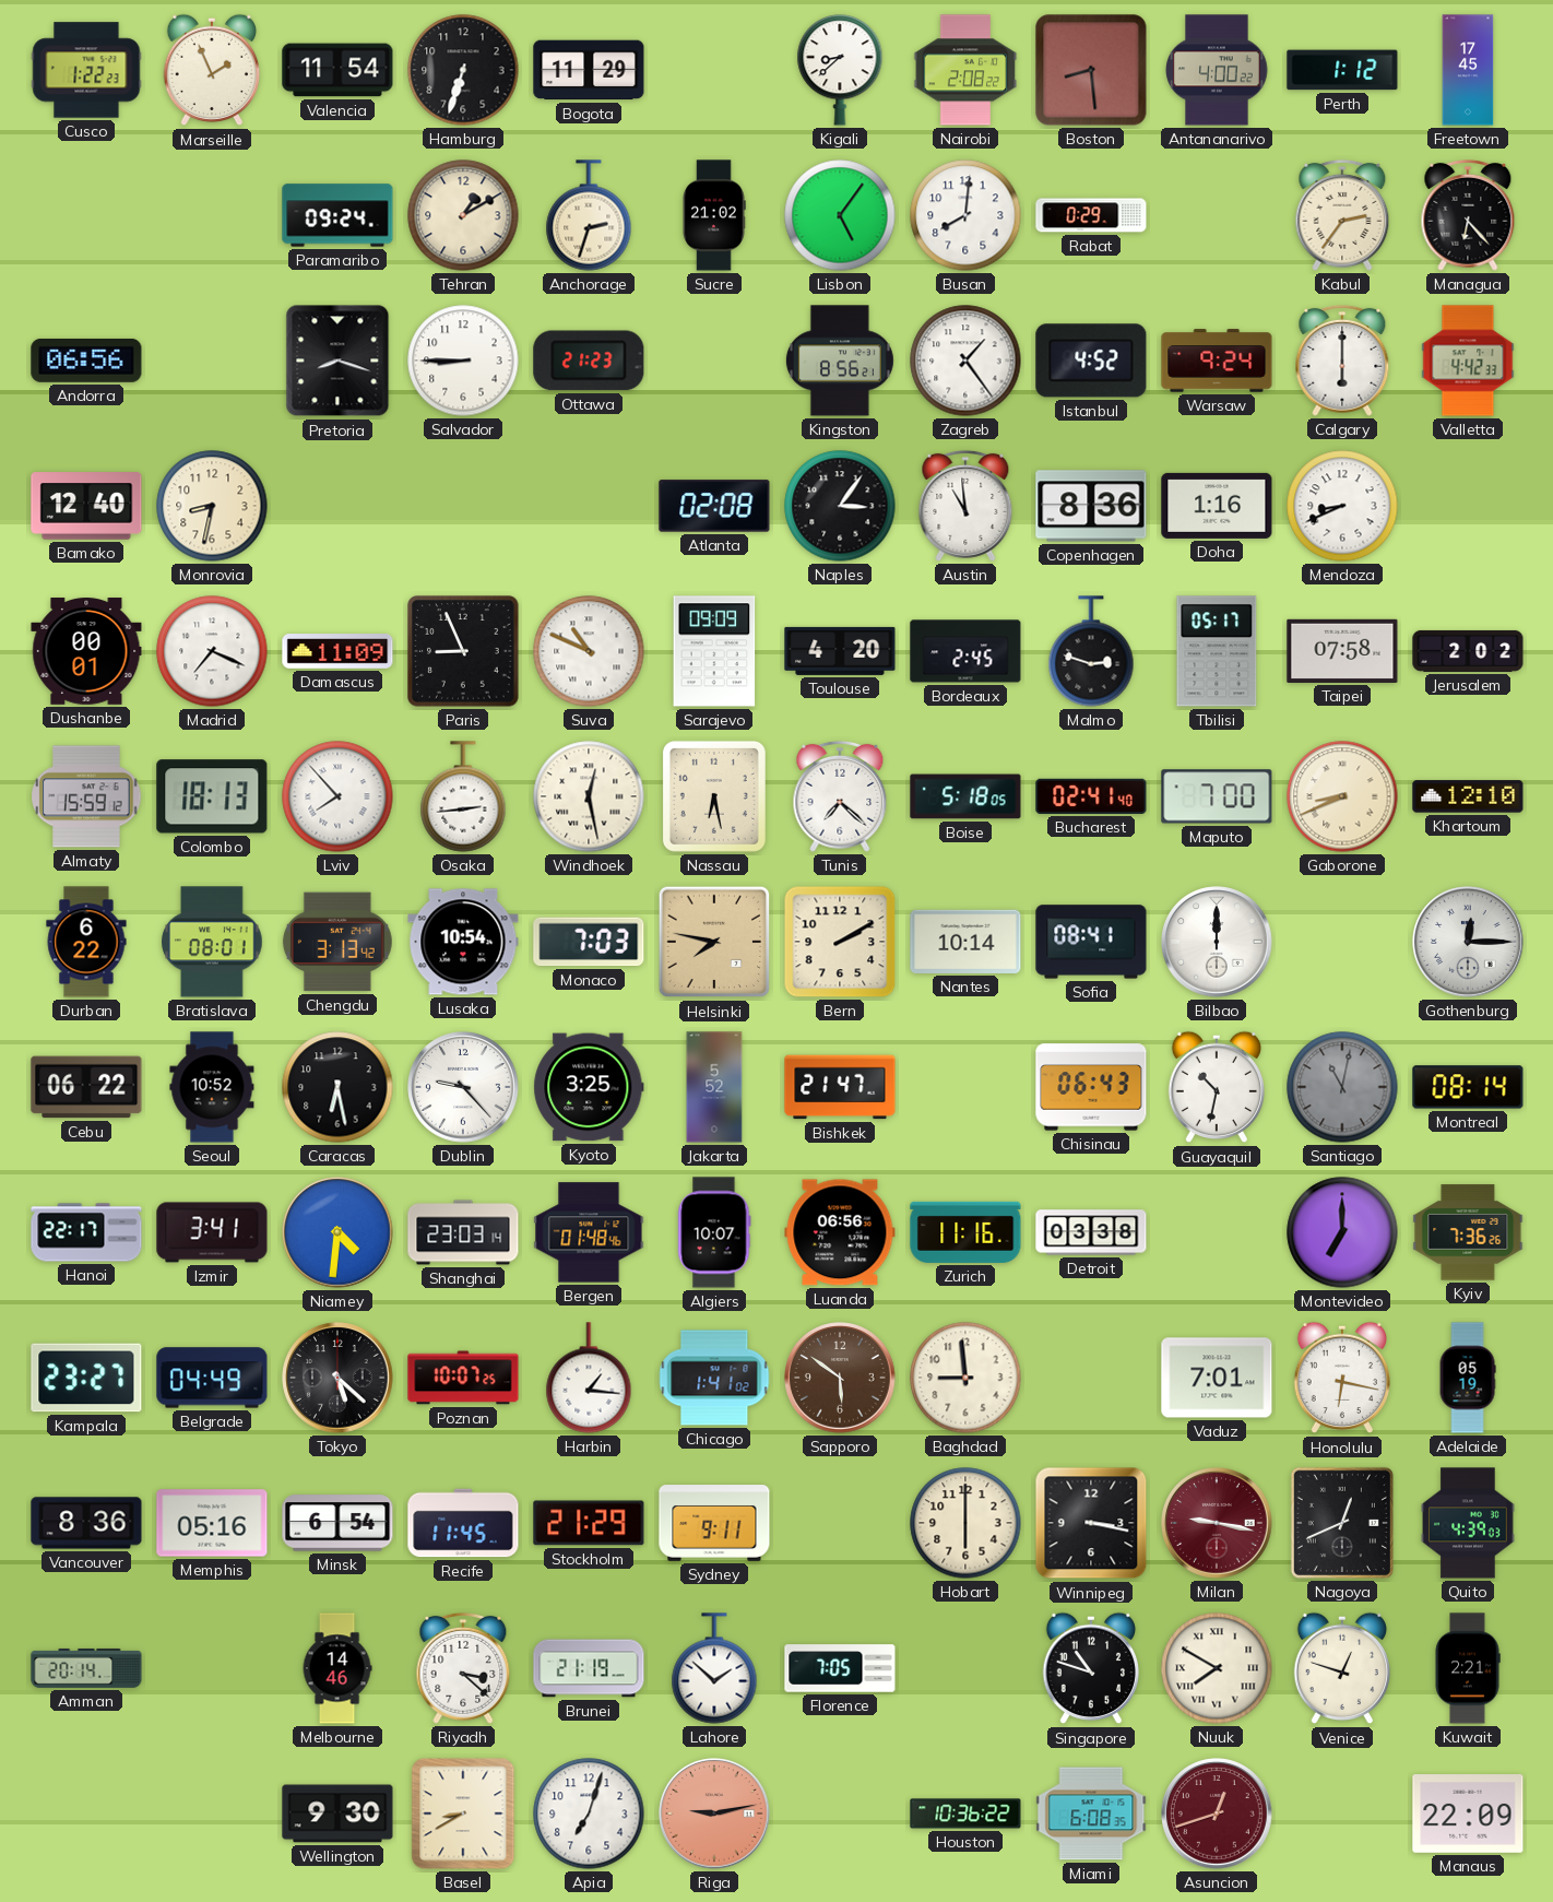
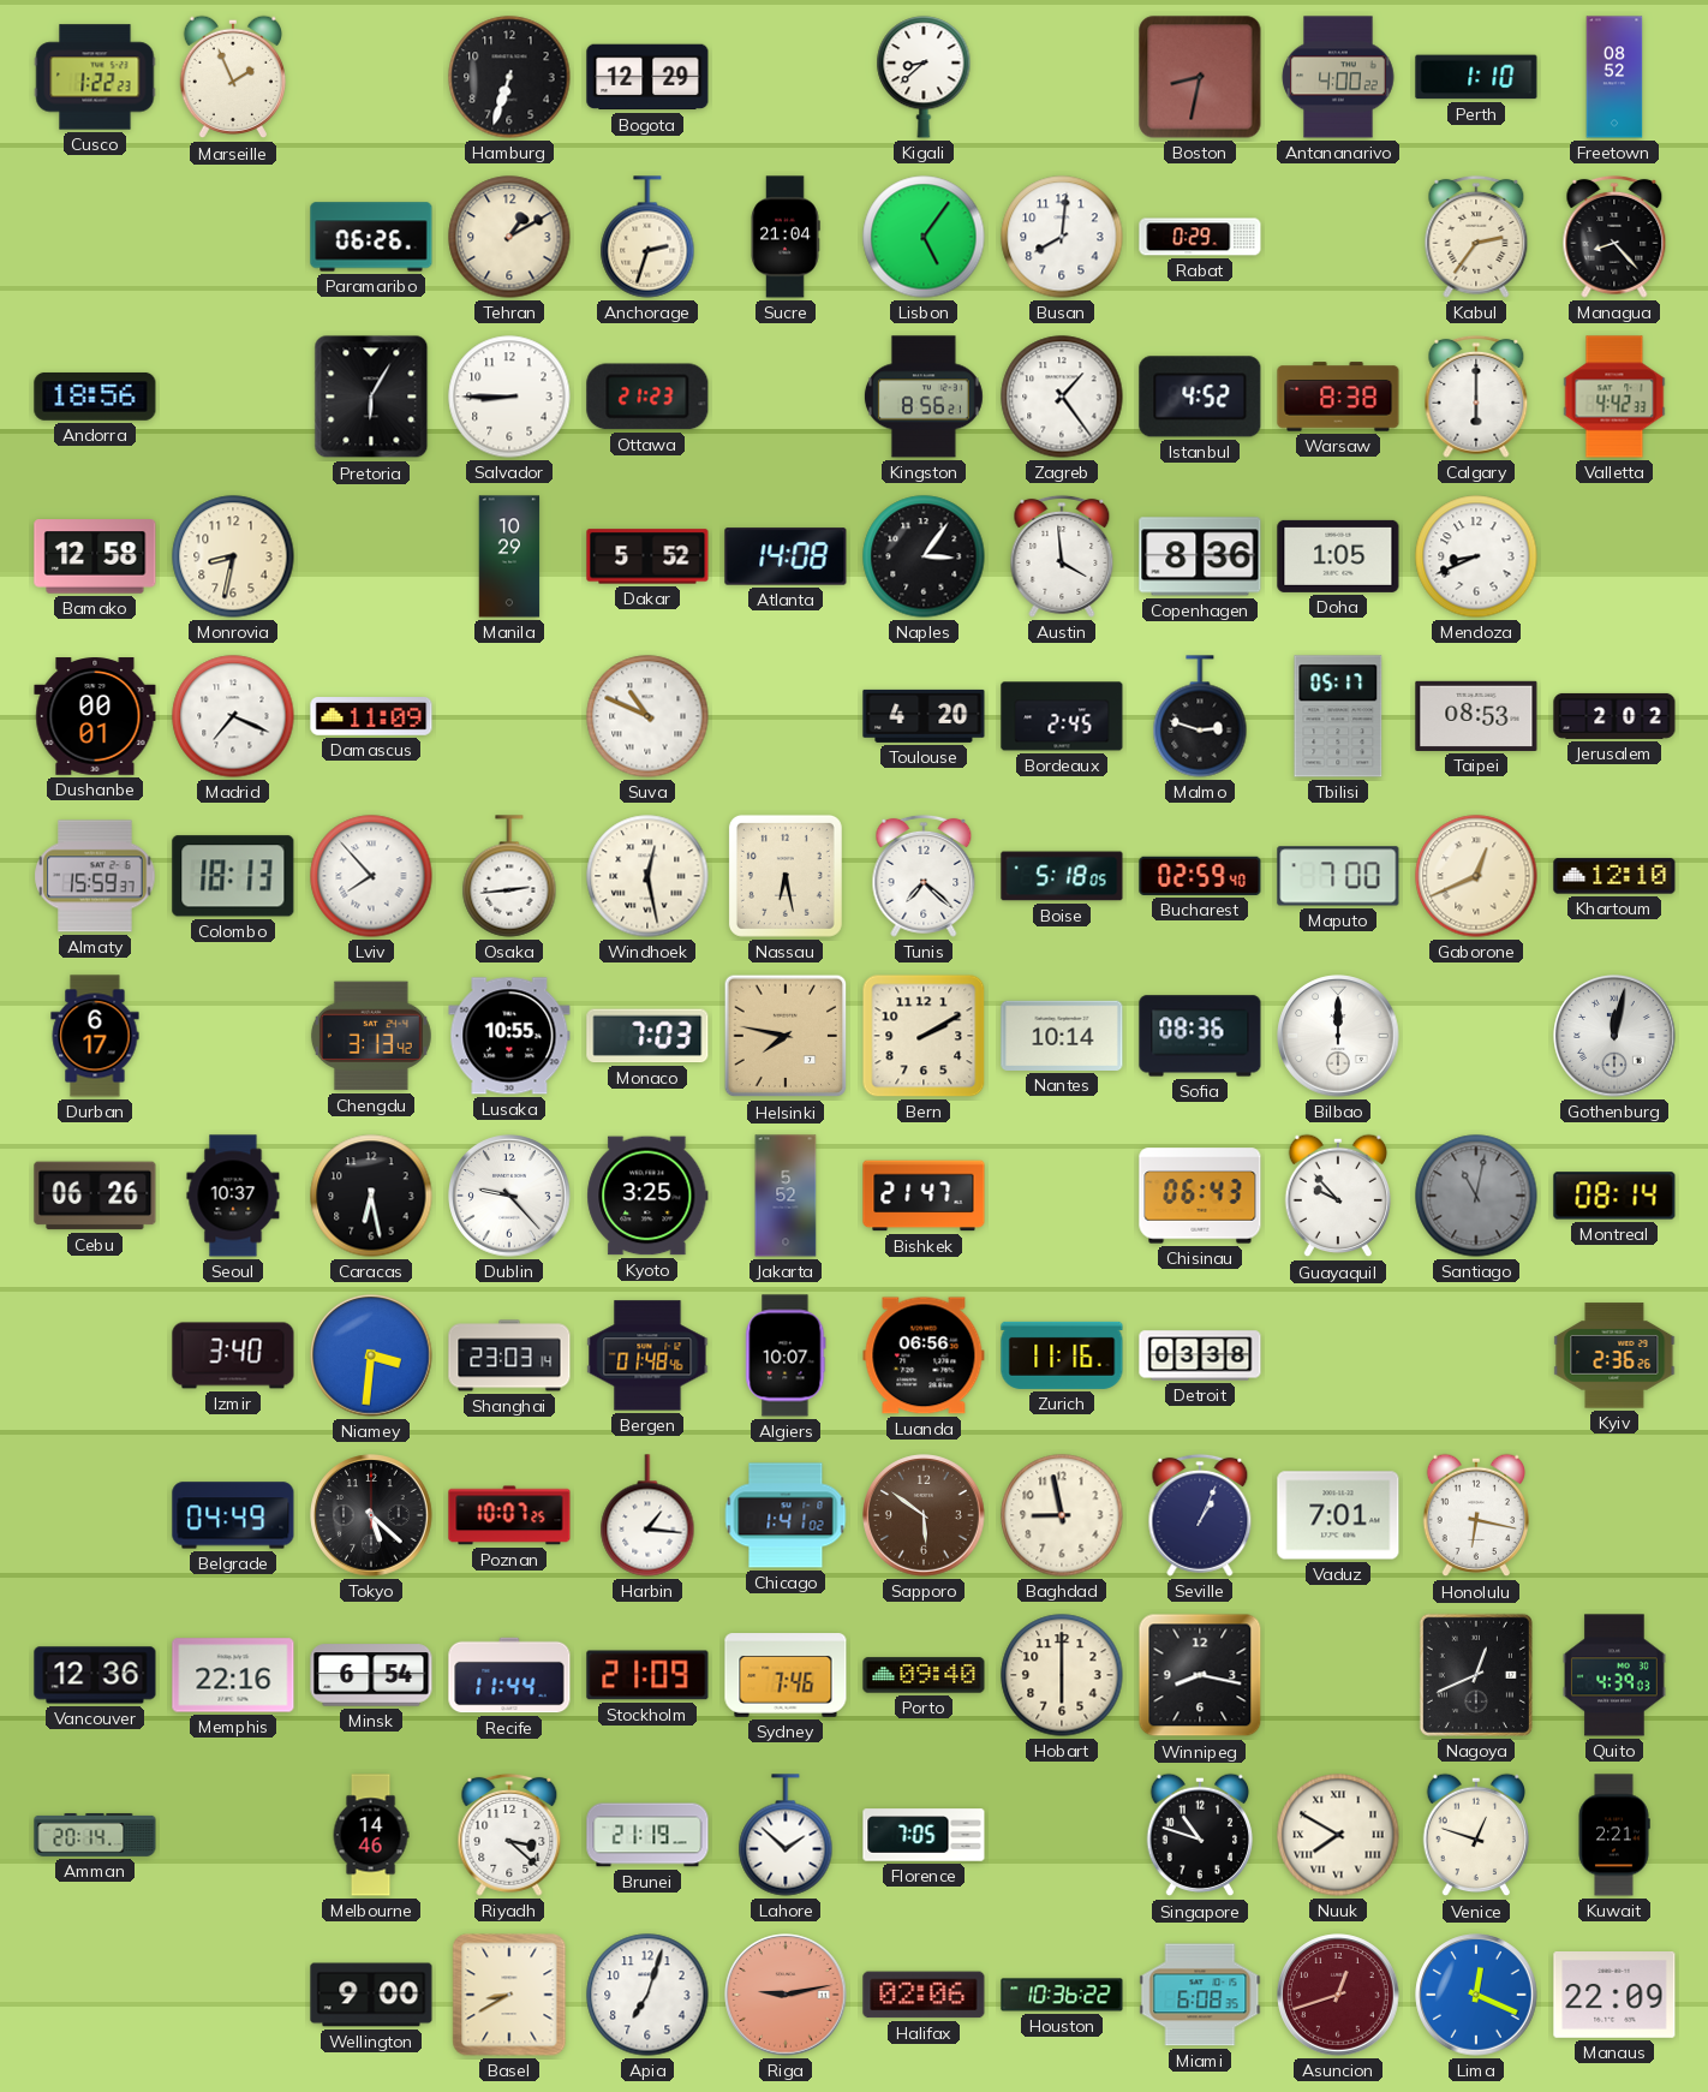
Valencia: 11:54 -> none (337, 70)
Bogota: 11:29 -> 12:29 (647, 77)
Nairobi: 2:08 -> none (965, 70)
Boston: 8:29 -> 8:32 (1200, 77)
Perth: 1:12 -> 1:10 (1476, 77)
Freetown: 17:45 -> 08:52 (1614, 77)
Paramaribo: 09:24 -> 06:26 (371, 237)
Sucre: 21:02 -> 21:04 (786, 237)
Managua: 6:23 -> 8:23 (1614, 237)
Andorra: 06:56 -> 18:56 (95, 397)
Pretoria: 8:18 -> 6:05 (371, 397)
Warsaw: 9:24 -> 8:38 (1338, 397)
Bamako: 12:40 -> 12:58 (95, 556)
Manila: none -> 10:29 (509, 556)
Dakar: none -> 5:52 (647, 556)
Atlanta: 02:08 -> 14:08 (786, 556)
Austin: 10:59 -> 3:59 (1062, 556)
Doha: 1:16 -> 1:05 (1338, 556)
Paris: 8:56 -> none (463, 651)
Sarajevo: 09:09 -> none (714, 651)
Taipei: 07:58 -> 08:53 (1476, 716)
Almaty: 15:59:12 -> 15:59:37 (95, 876)
Bucharest: 02:41 -> 02:59 (1200, 876)
Gaborone: 8:41 -> 12:41 (1476, 876)
Durban: 6:22 -> 6:17 (95, 1036)
Bratislava: 08:01 -> none (212, 942)
Lusaka: 10:54 -> 10:55 (509, 1036)
Sofia: 08:41 -> 08:36 (1200, 1036)
Gothenburg: 12:15 -> 12:02 (1614, 1036)
Cebu: 06:22 -> 06:26 (95, 1196)
Seoul: 10:52 -> 10:37 (233, 1196)
Guayaquil: 10:32 -> 9:53 (1337, 1196)
Hanoi: 22:17 -> none (86, 1232)
Izmir: 3:41 -> 3:40 (233, 1355)
Niamey: 4:31 -> 3:31 (371, 1355)
Montevideo: 7:00 -> none (1342, 1232)
Kyiv: 7:36 -> 2:36 (1614, 1355)
Kampala: 23:27 -> none (86, 1378)
Baghdad: 8:59 -> 8:58 (1062, 1515)
Seville: none -> 1:04 (1200, 1515)
Adelaide: 05:19 -> none (1468, 1378)
Vancouver: 8:36 -> 12:36 (95, 1675)
Memphis: 05:16 -> 22:16 (233, 1675)
Recife: 11:45 -> 11:44 (509, 1675)
Stockholm: 21:29 -> 21:09 (647, 1675)
Sydney: 9:11 -> 7:46 (786, 1675)
Porto: none -> 09:40 (924, 1675)
Winnipeg: 3:17 -> 8:17 (1200, 1675)
Milan: 9:17 -> none (1217, 1523)
Wellington: 9:30 -> 9:00 (371, 1995)
Halifax: none -> 02:06 (924, 1995)
Lima: none -> 12:19 (1476, 1995)
